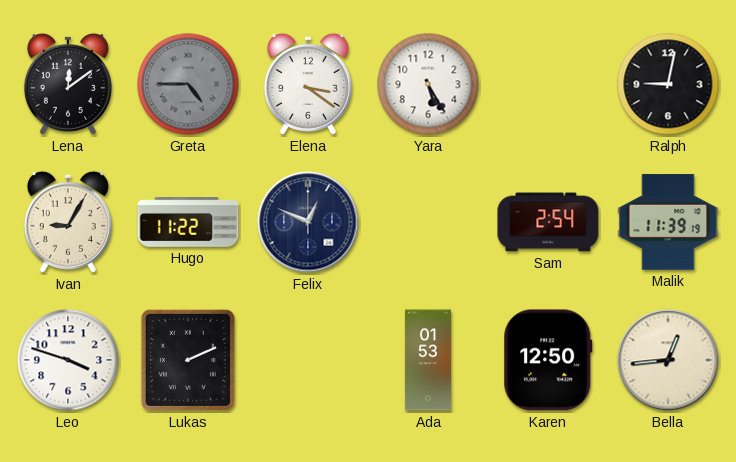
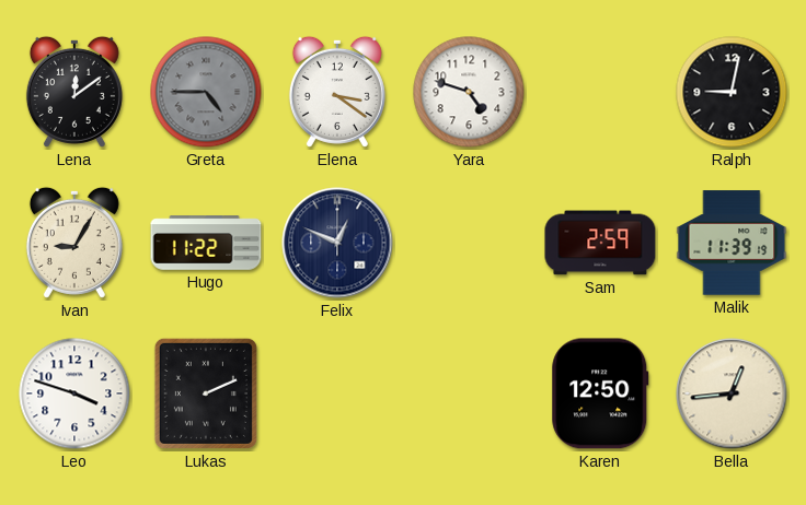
Yara: 5:25 -> 4:48 (469, 92)
Sam: 2:54 -> 2:59 (600, 243)
Ada: 01:53 -> none (428, 360)
